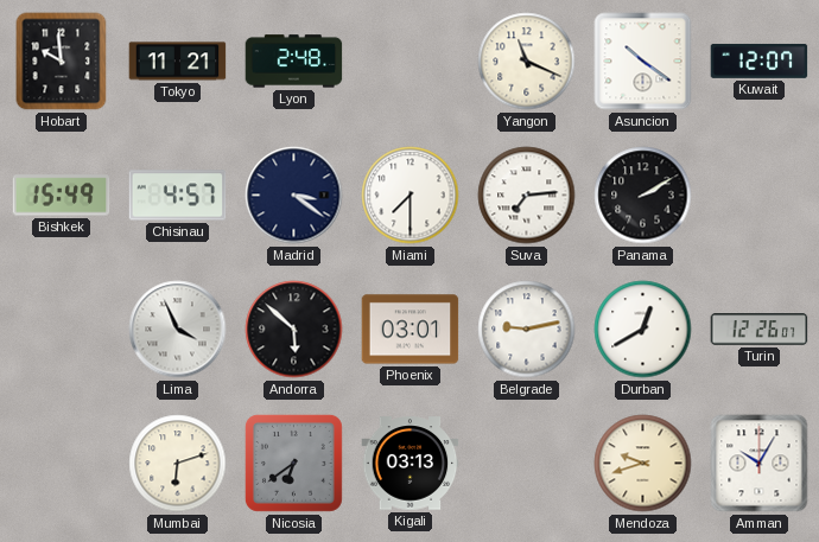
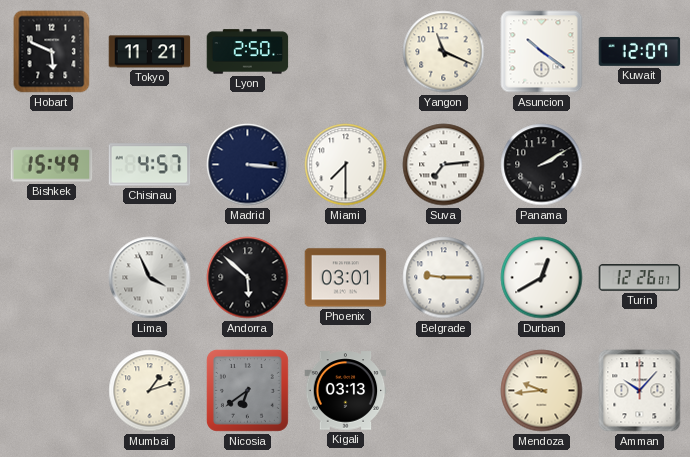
Hobart: 9:59 -> 5:49 (52, 52)
Lyon: 2:48 -> 2:50 (248, 52)
Madrid: 3:21 -> 3:16 (248, 165)
Belgrade: 9:13 -> 9:15 (444, 278)
Mumbai: 6:12 -> 1:12 (150, 391)
Mendoza: 9:42 -> 9:44 (542, 391)
Amman: 10:05 -> 10:07 (640, 391)
